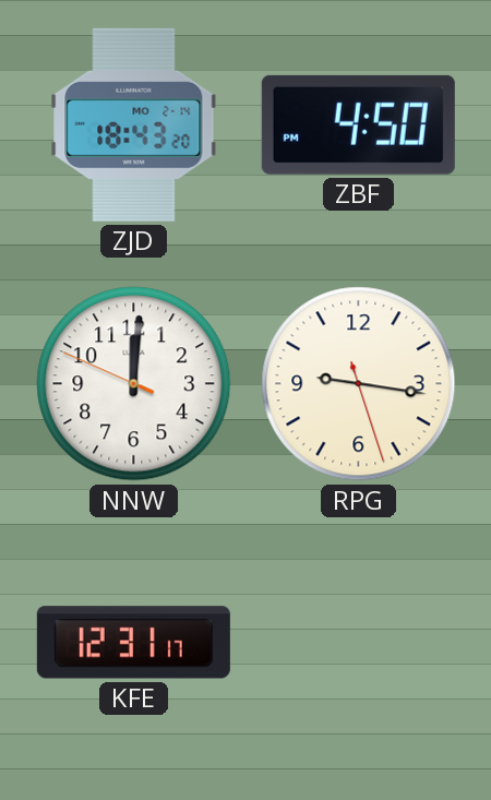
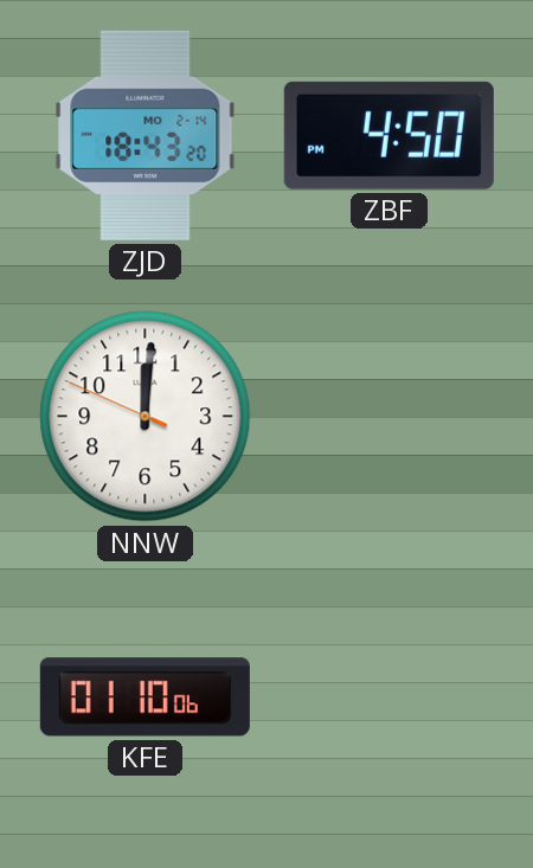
RPG: 9:16 -> none (359, 384)
KFE: 12:31 -> 01:10 (145, 697)
